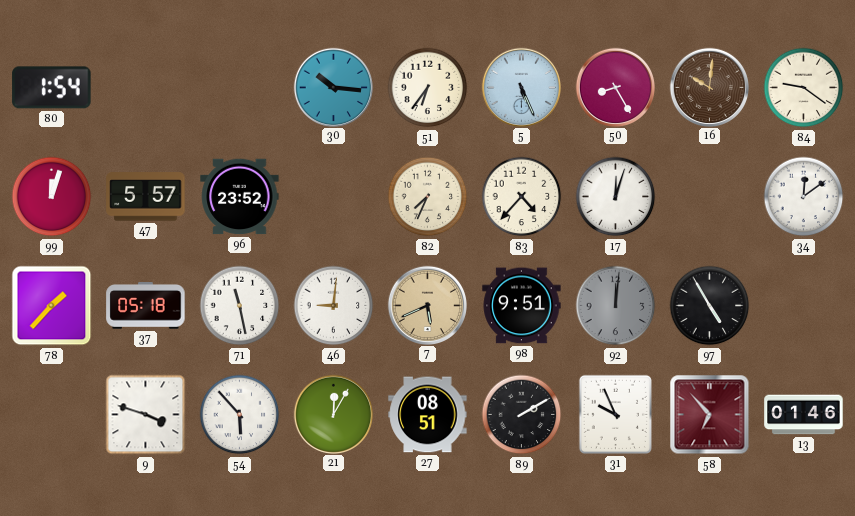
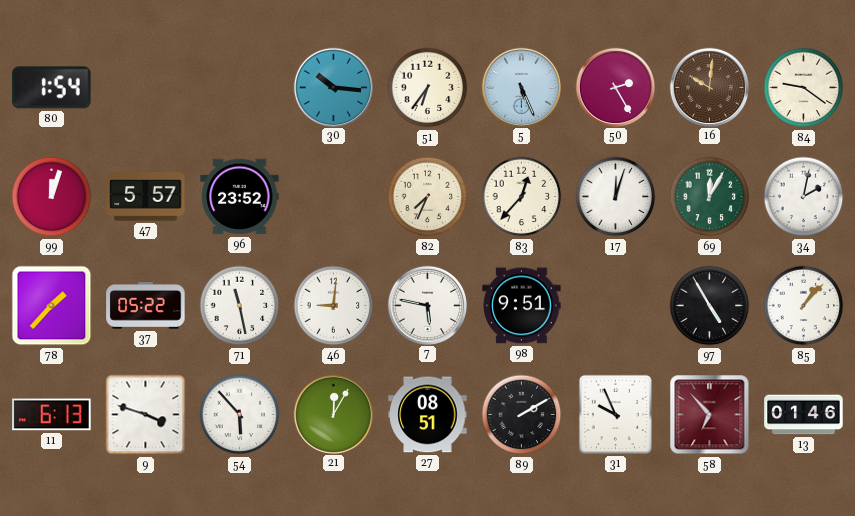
50: 8:25 -> 2:25 (615, 87)
83: 4:37 -> 12:37 (522, 197)
69: none -> 12:05 (710, 197)
34: 12:09 -> 2:02 (804, 197)
37: 05:18 -> 05:22 (146, 306)
7: 5:41 -> 5:47 (427, 305)
7 dial: champagne -> white (427, 305)
92: 12:01 -> none (616, 306)
85: none -> 1:07 (804, 306)
11: none -> 6:13 (52, 415)
